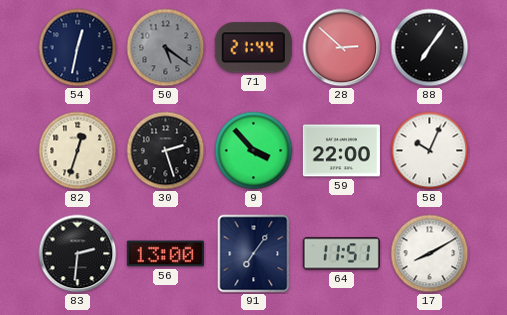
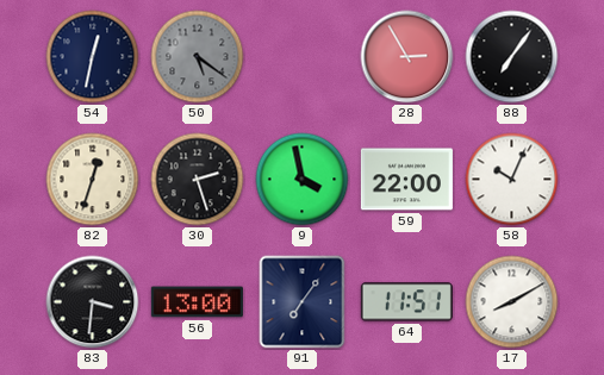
71: 21:44 -> none (253, 48)
28: 2:52 -> 2:55 (407, 57)
9: 3:53 -> 3:58 (303, 180)
83: 2:31 -> 3:31 (93, 302)
